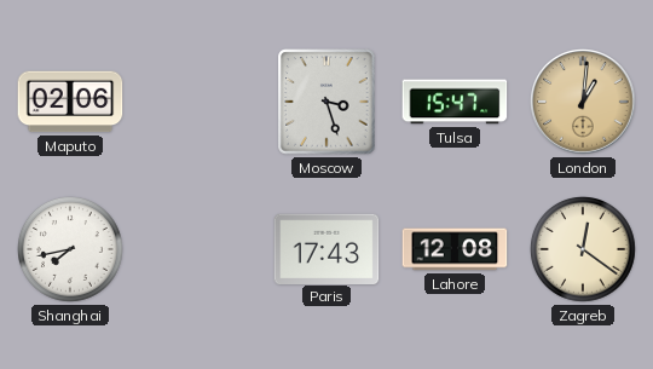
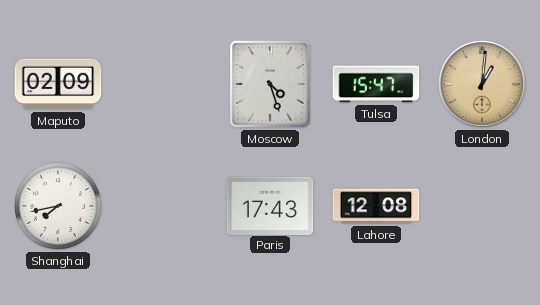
Maputo: 02:06 -> 02:09 (58, 84)
Moscow: 3:27 -> 4:27 (270, 84)
Zagreb: 12:21 -> none (584, 250)
